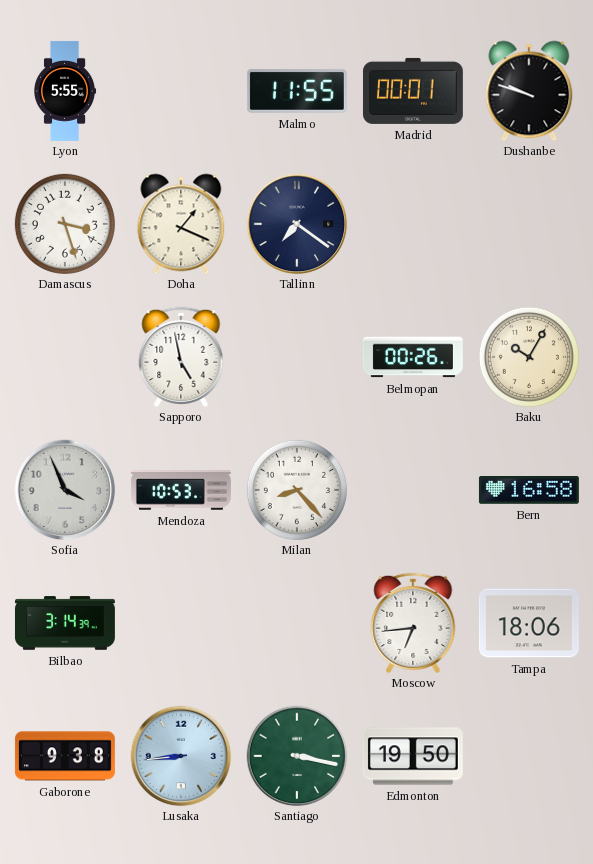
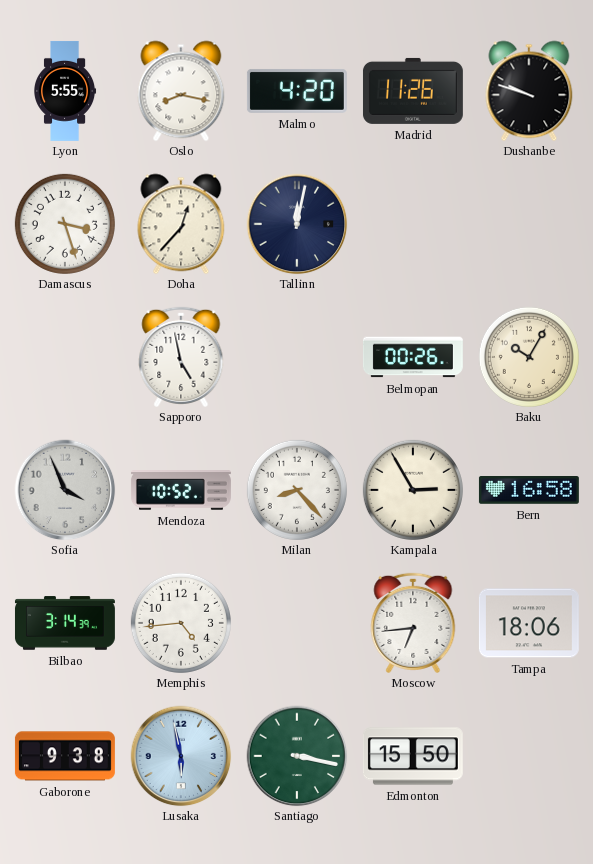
Oslo: none -> 8:17 (181, 91)
Malmo: 11:55 -> 4:20 (297, 91)
Madrid: 00:01 -> 11:26 (413, 91)
Doha: 1:19 -> 12:37 (181, 224)
Tallinn: 7:21 -> 12:02 (297, 224)
Mendoza: 10:53 -> 10:52 (181, 490)
Kampala: none -> 2:55 (413, 490)
Memphis: none -> 4:44 (181, 623)
Lusaka: 8:44 -> 5:58 (181, 756)
Edmonton: 19:50 -> 15:50 (413, 756)
